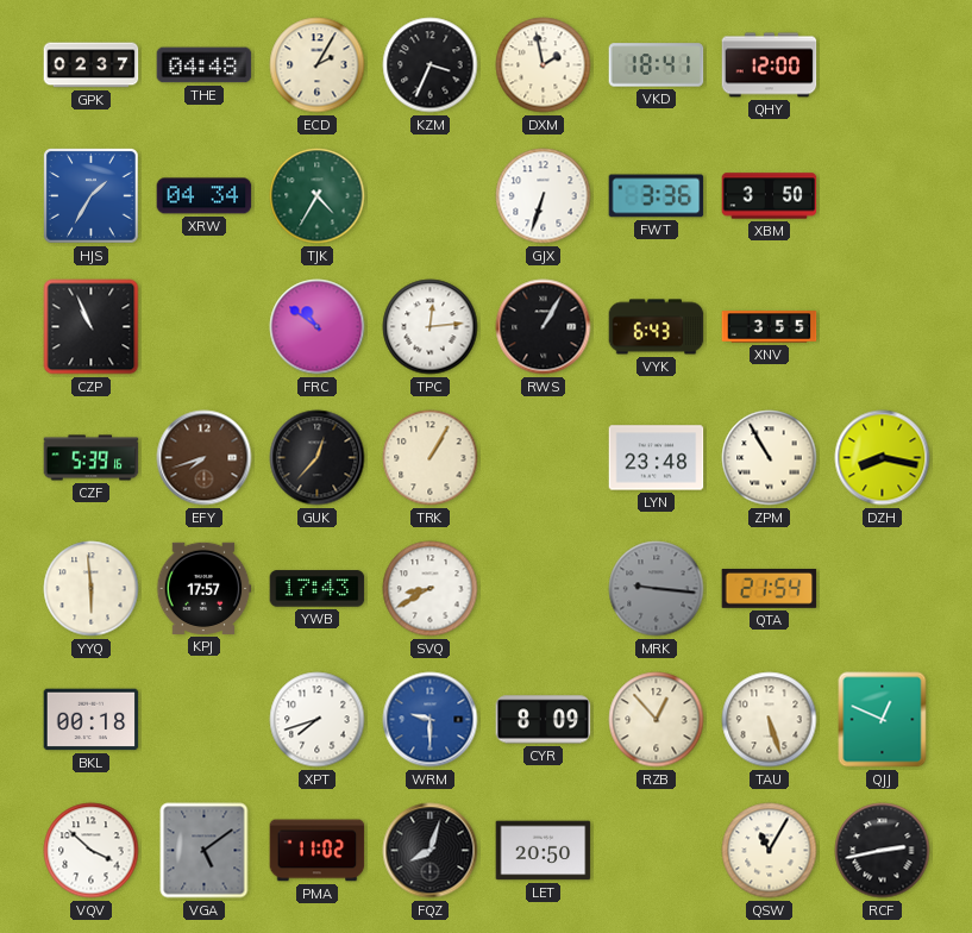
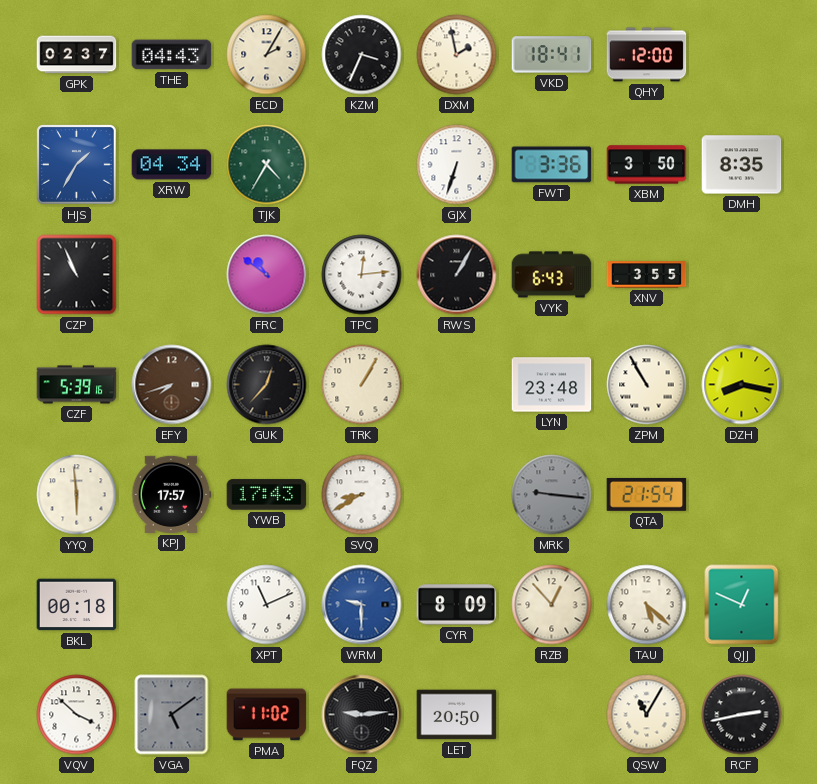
THE: 04:48 -> 04:43 (172, 55)
DMH: none -> 8:35 (742, 165)
XPT: 7:42 -> 11:11 (267, 605)
TAU: 5:27 -> 5:22 (647, 605)
FQZ: 8:03 -> 9:14 (362, 715)
